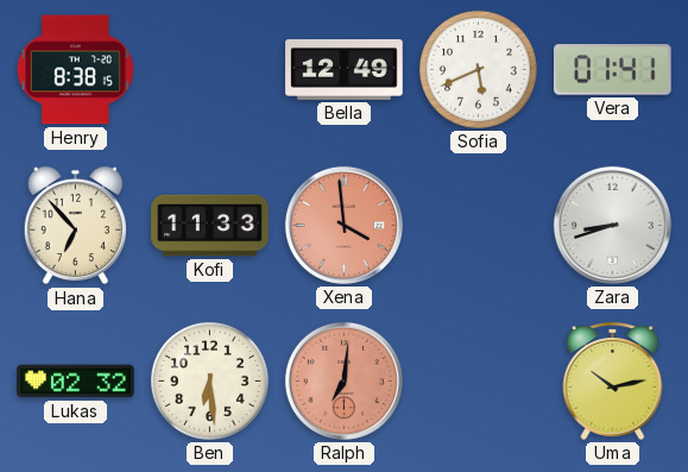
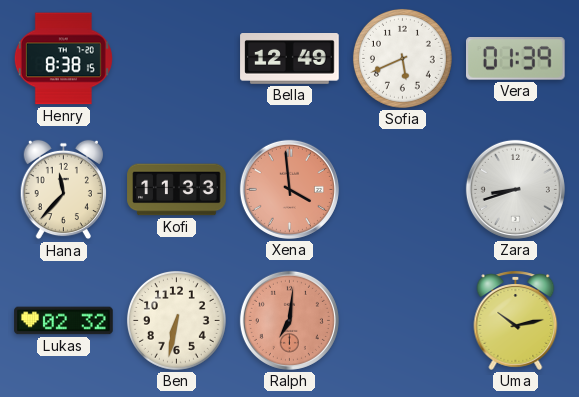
Vera: 01:41 -> 01:39 (516, 59)
Hana: 6:53 -> 11:37 (63, 190)
Ben: 6:29 -> 6:32 (176, 320)
